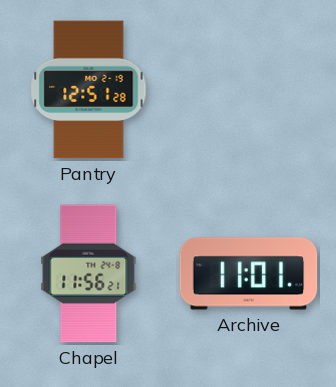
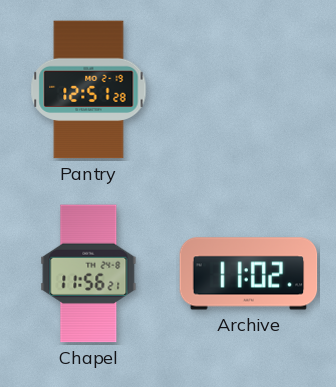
Archive: 11:01 -> 11:02 (249, 274)
